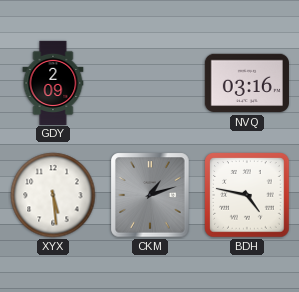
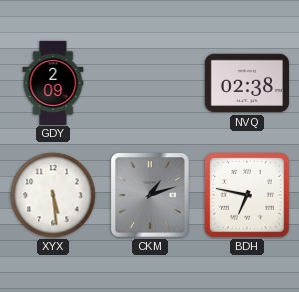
NVQ: 03:16 -> 02:38 (247, 83)
BDH: 4:47 -> 6:47 (247, 195)
